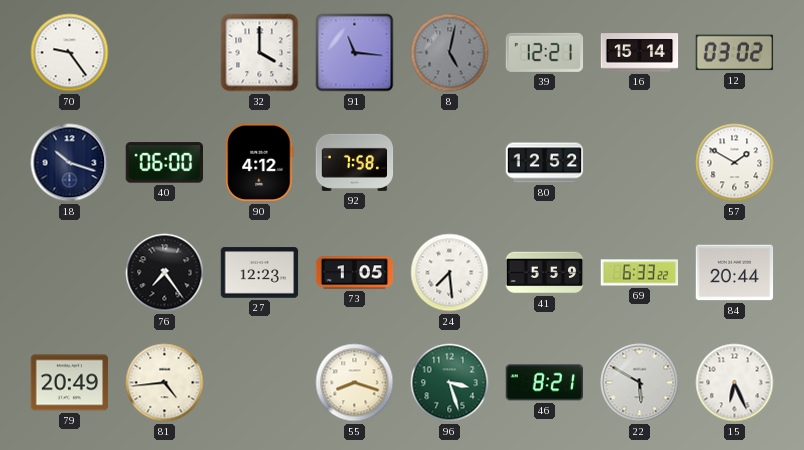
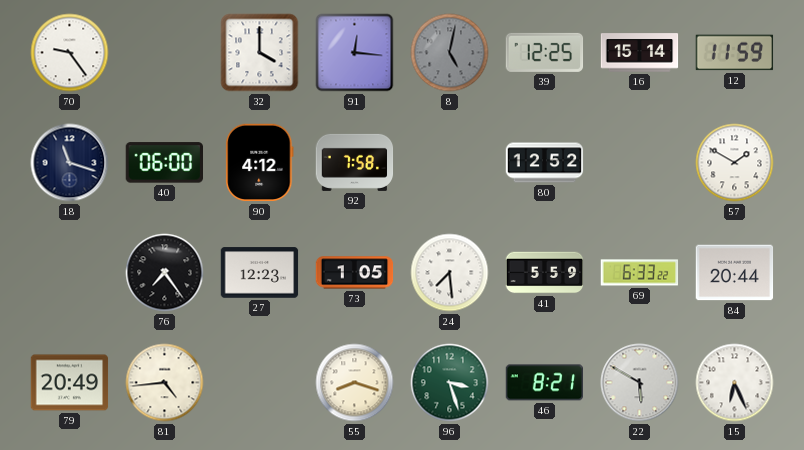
91: 11:16 -> 12:16 (355, 53)
39: 12:21 -> 12:25 (545, 52)
12: 03:02 -> 11:59 (735, 53)
18: 10:18 -> 11:18 (70, 163)
